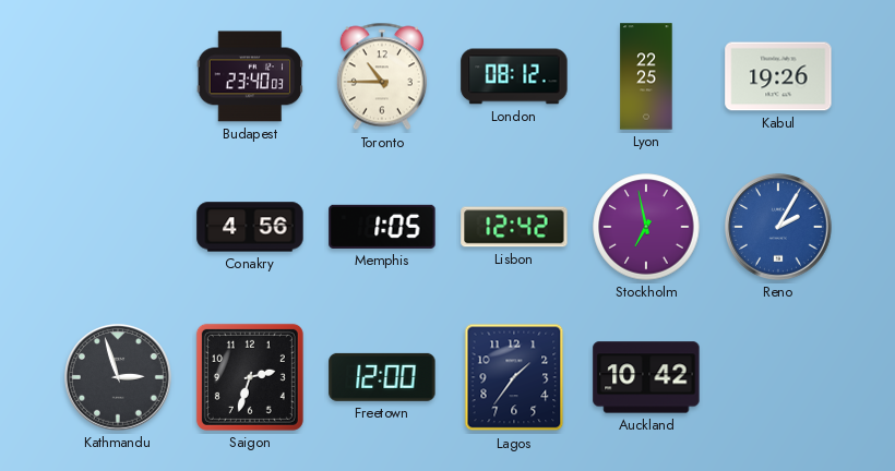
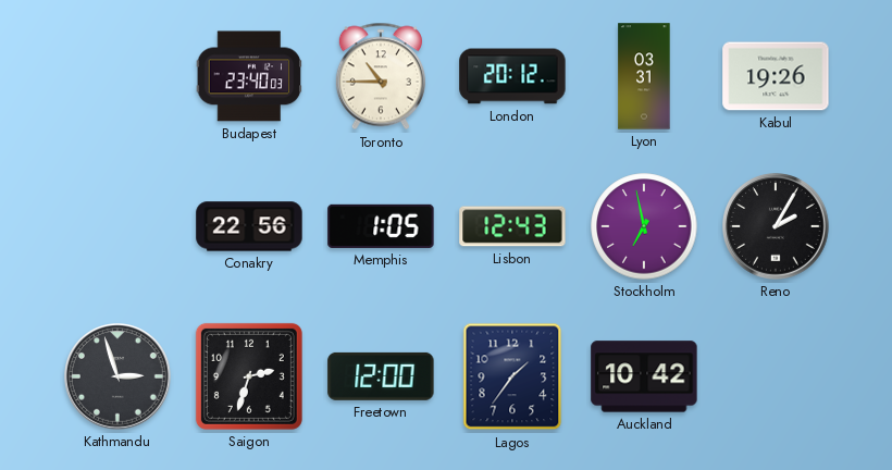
London: 08:12 -> 20:12 (512, 76)
Lyon: 22:25 -> 03:31 (644, 76)
Conakry: 4:56 -> 22:56 (249, 226)
Lisbon: 12:42 -> 12:43 (512, 226)
Reno dial: blue -> black (776, 226)
